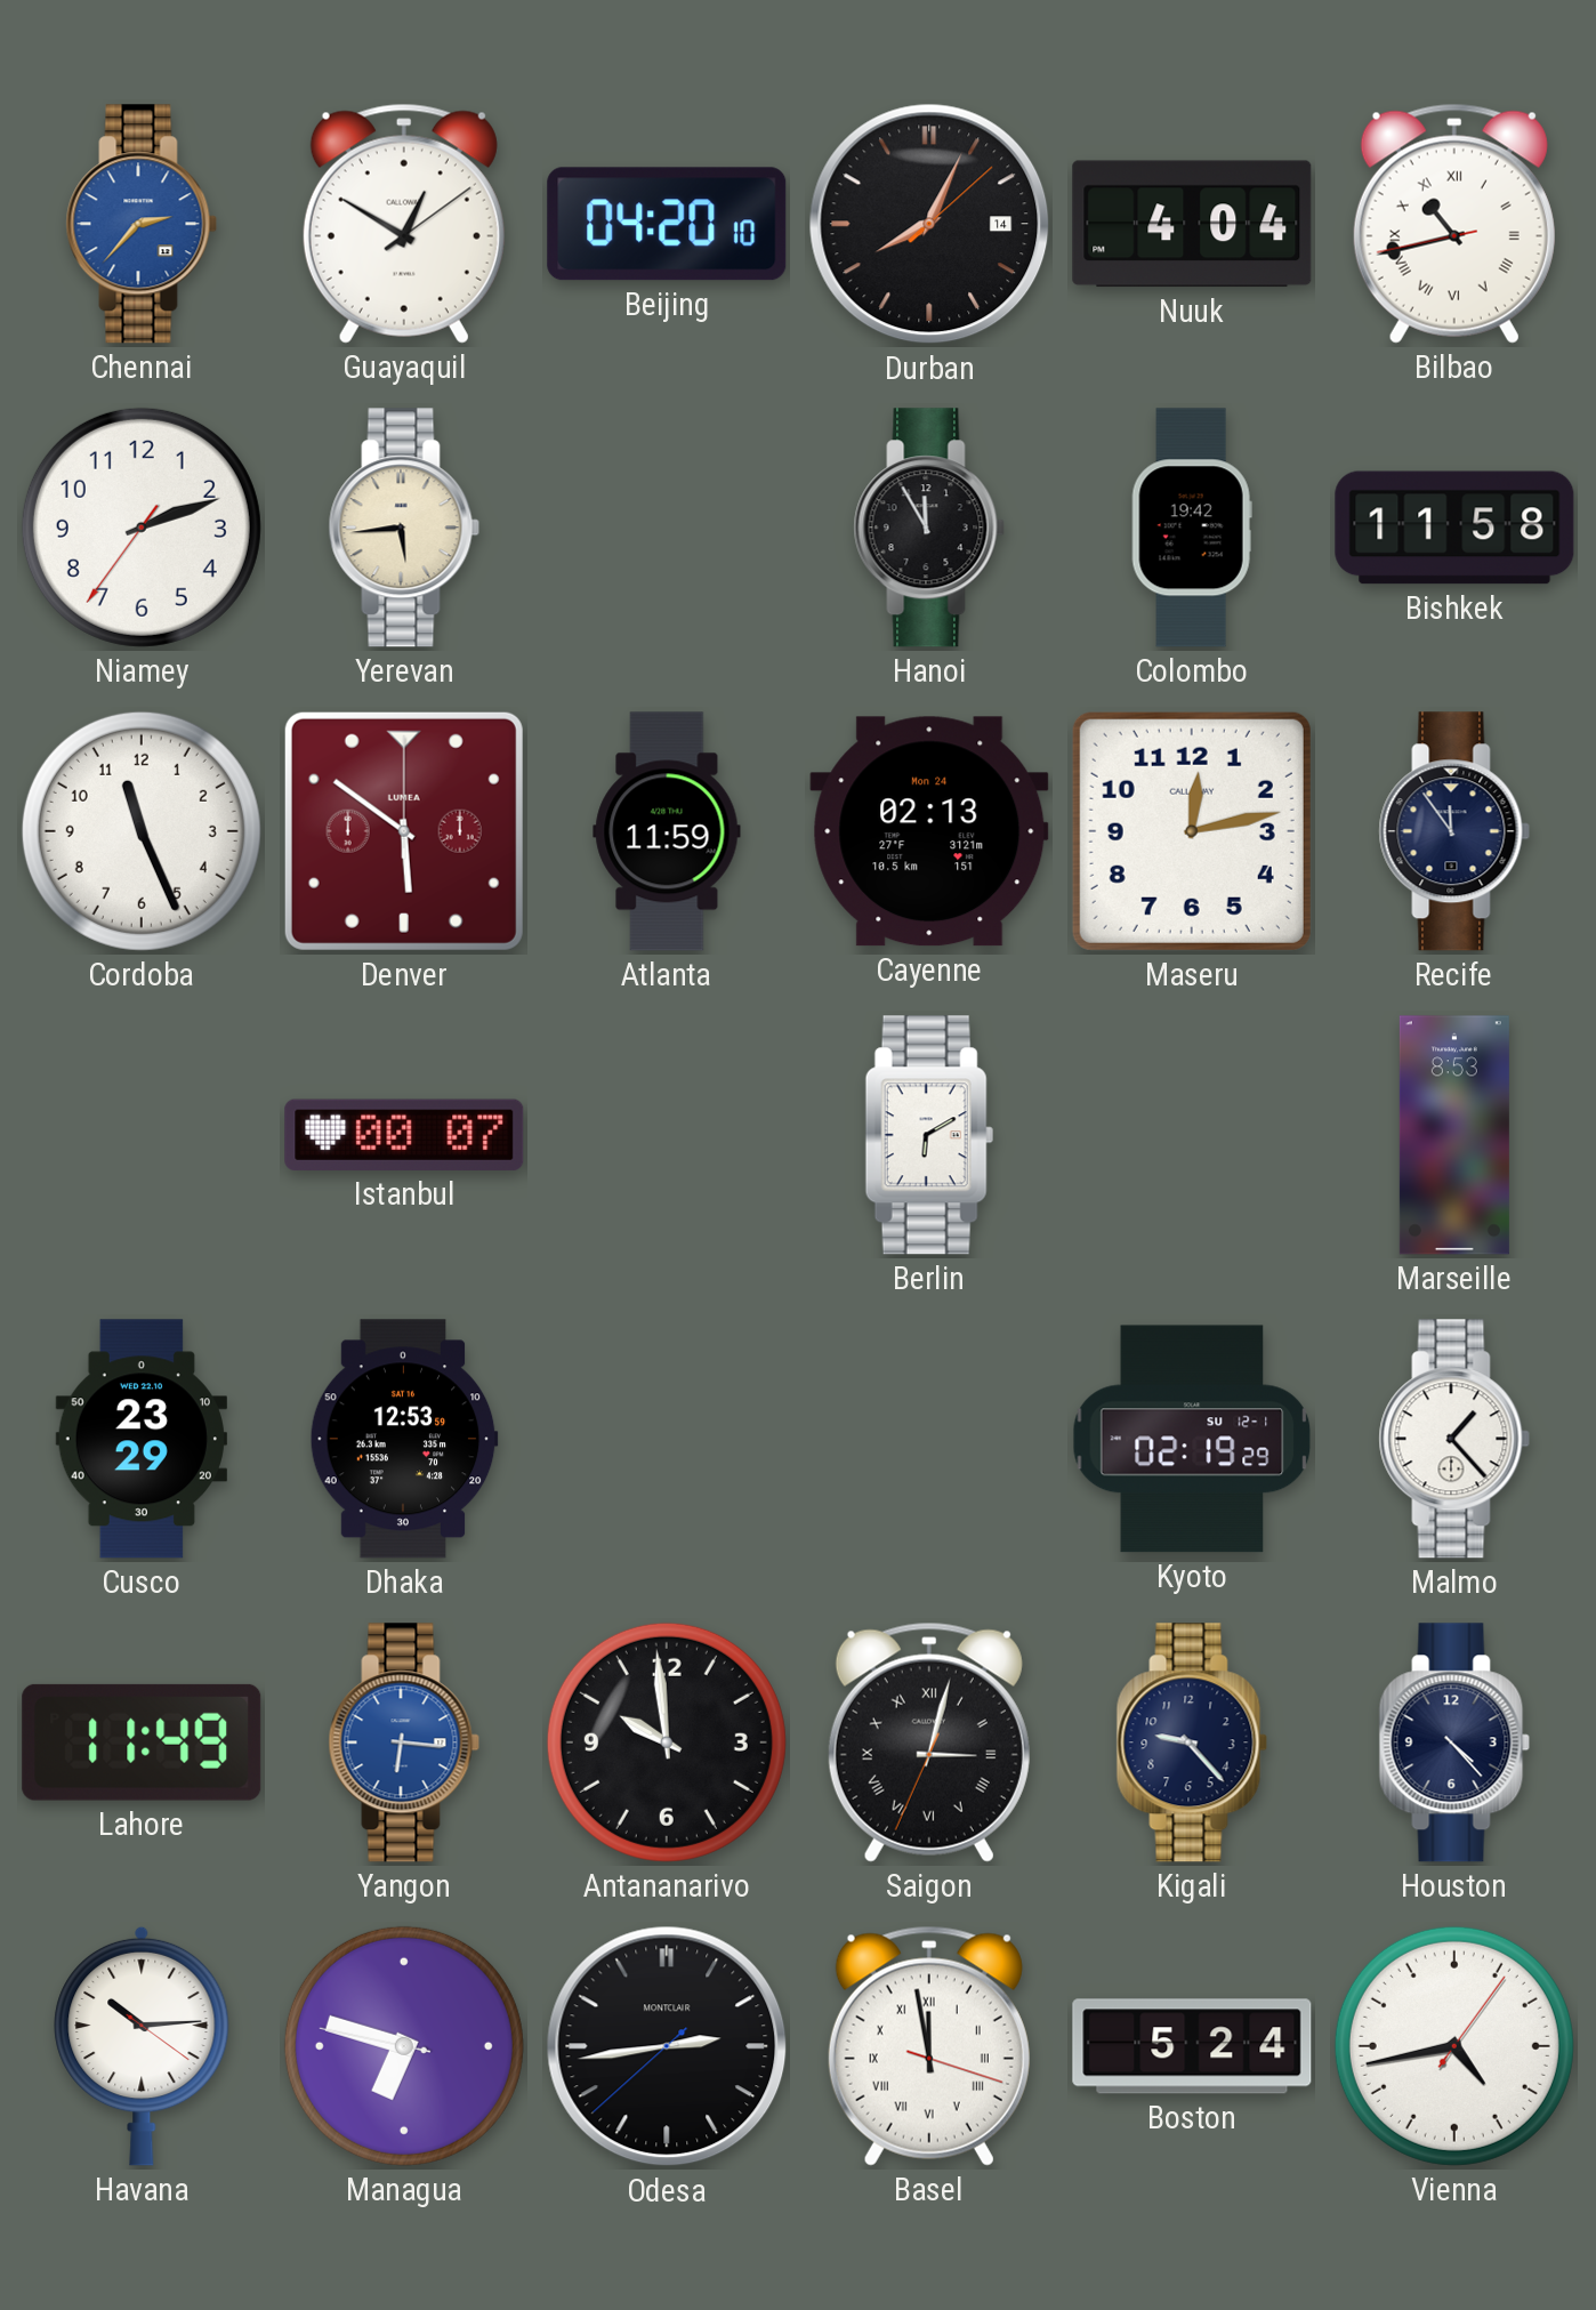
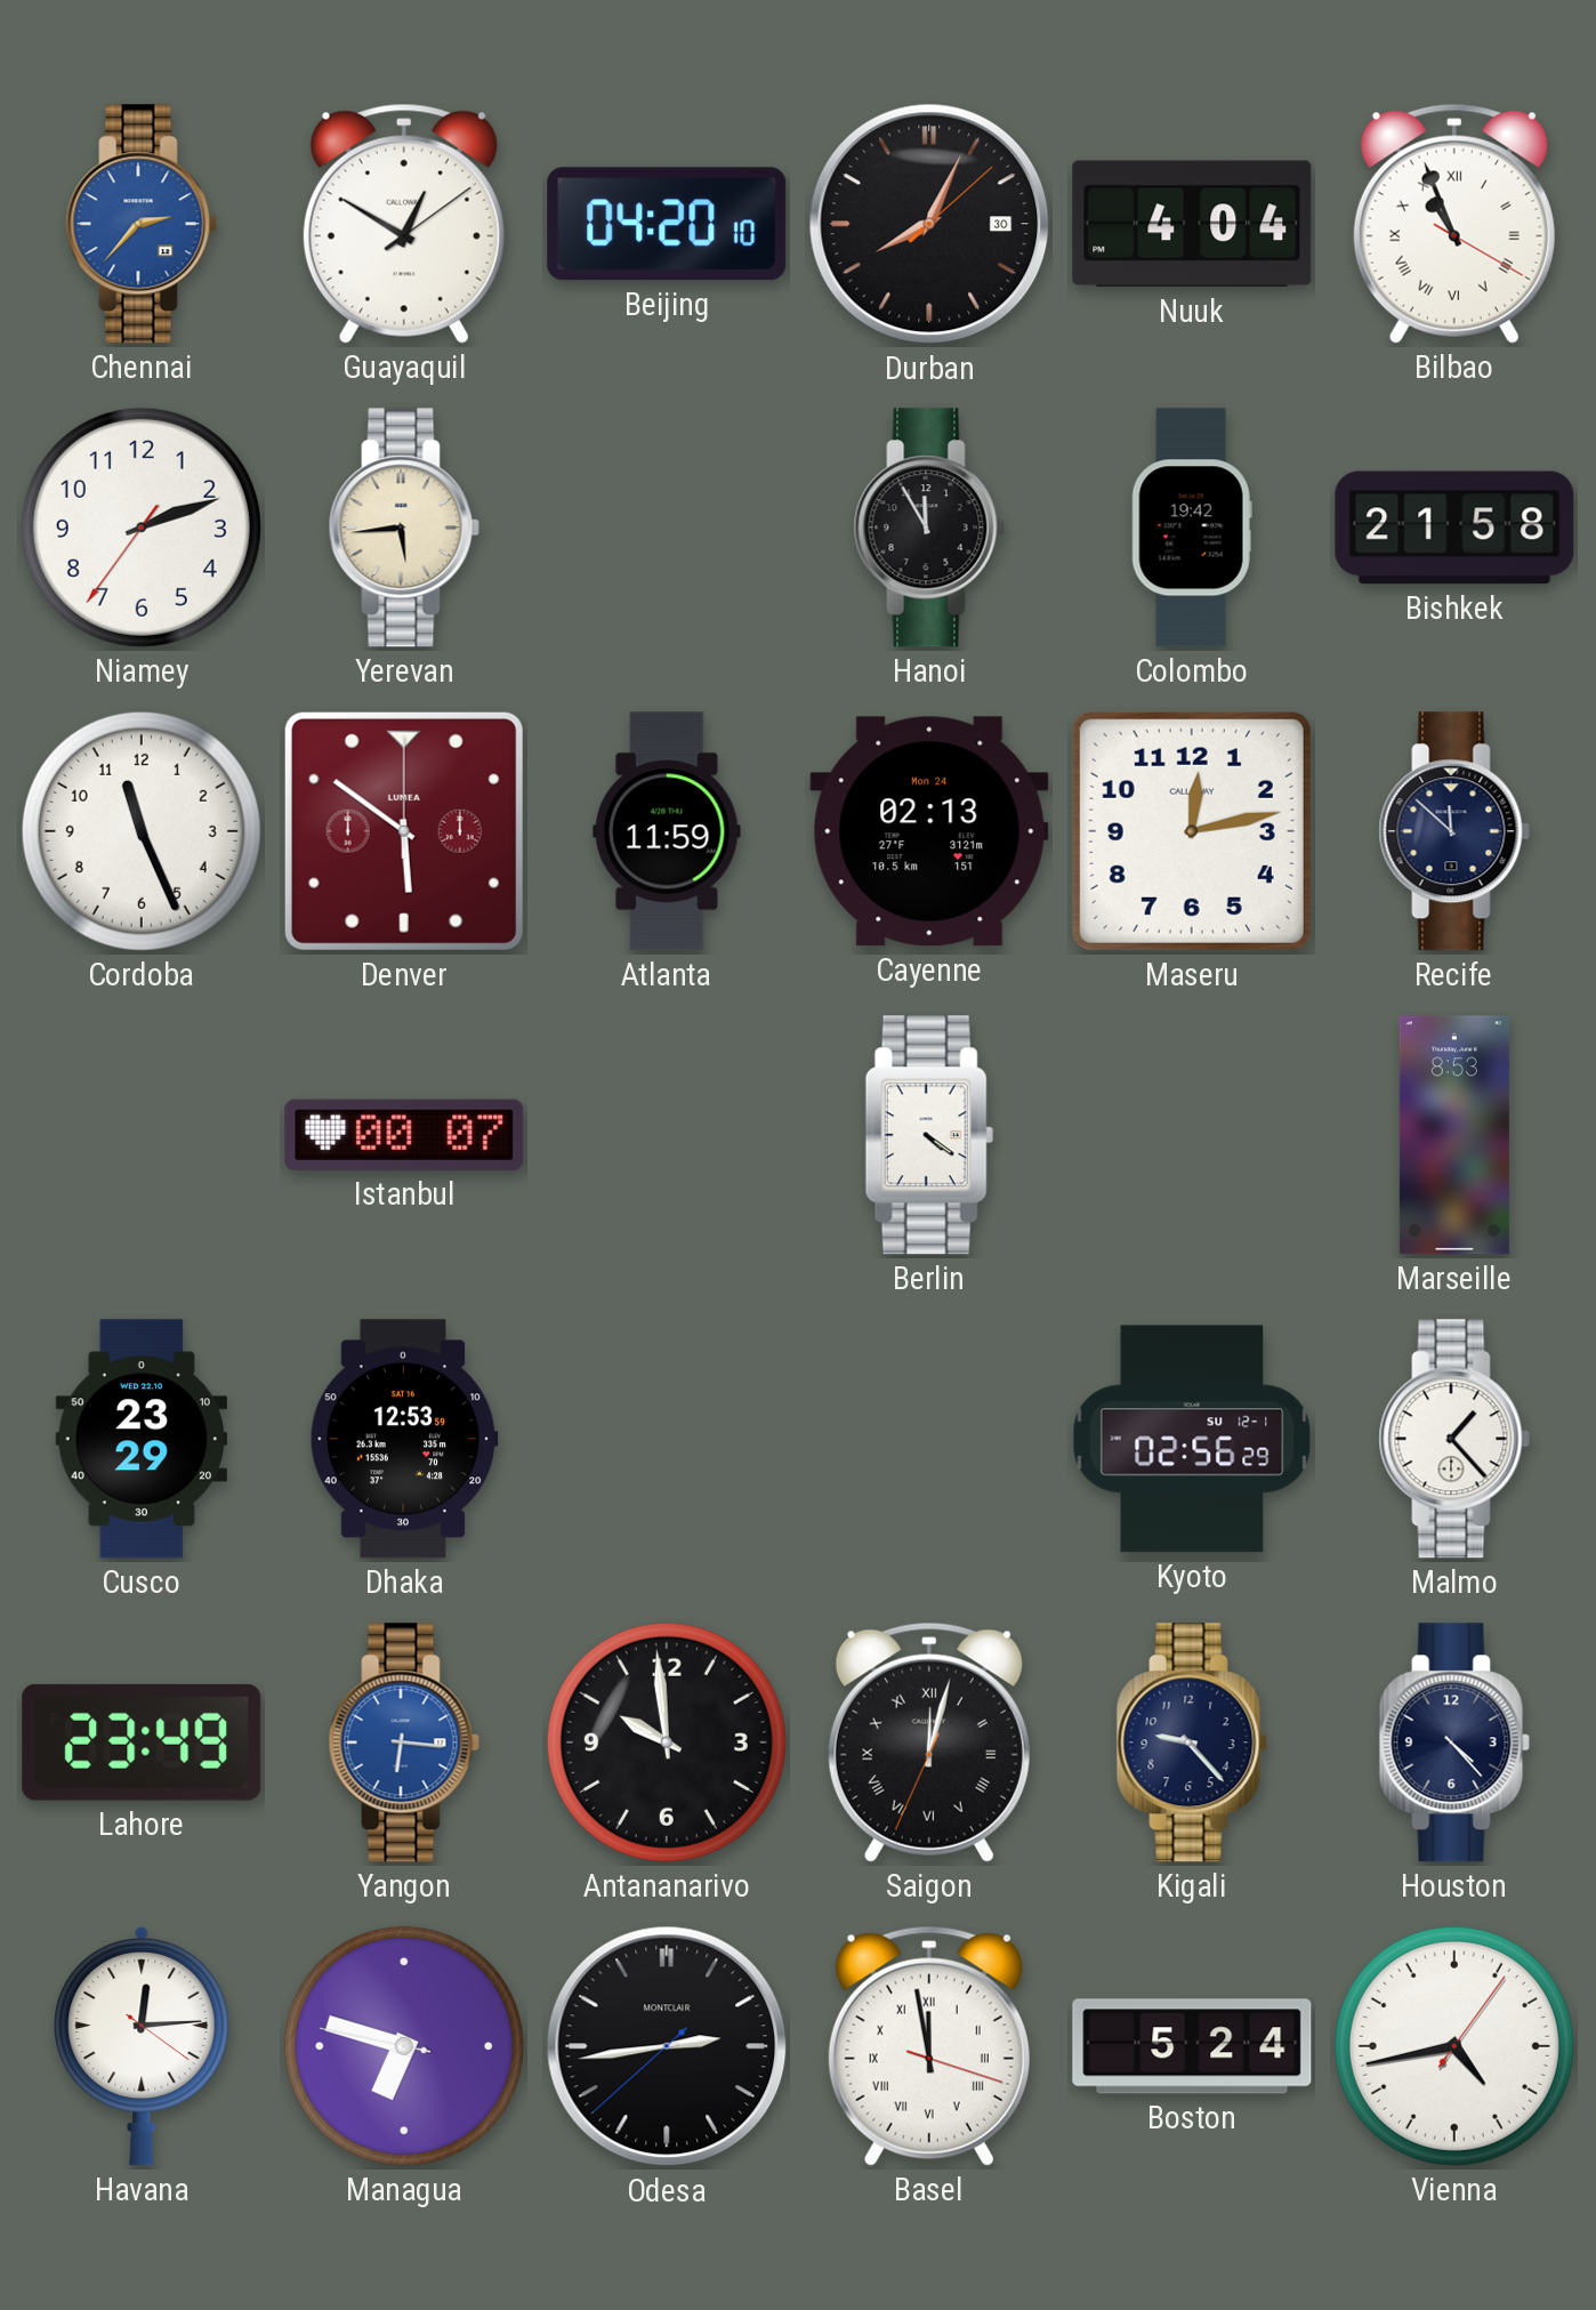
Durban date: 14 -> 30 (929, 224)
Bilbao: 10:42 -> 10:56 (1454, 224)
Bishkek: 11:58 -> 21:58 (1454, 528)
Recife: 11:54 -> 11:52 (1454, 831)
Berlin: 6:10 -> 4:21 (929, 1135)
Kyoto: 02:19 -> 02:56 (1192, 1439)
Lahore: 11:49 -> 23:49 (142, 1742)
Saigon: 3:02 -> 12:02 (929, 1742)
Havana: 10:14 -> 12:14 (142, 2046)
